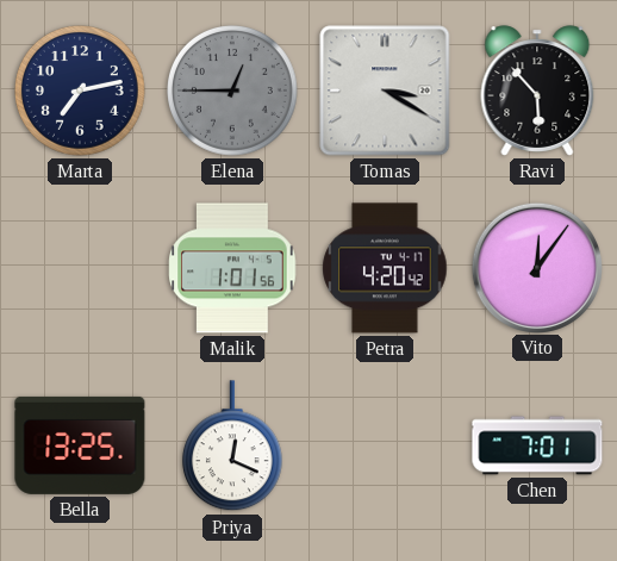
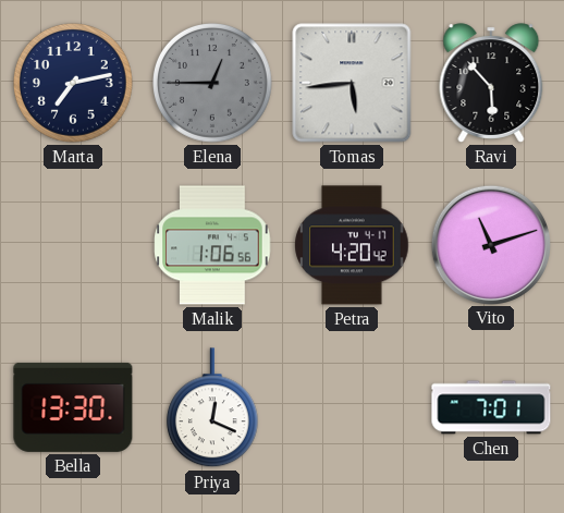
Tomas: 3:20 -> 5:44 (352, 83)
Malik: 1:01 -> 1:06 (212, 245)
Vito: 12:06 -> 11:12 (490, 244)
Bella: 13:25 -> 13:30 (73, 407)
